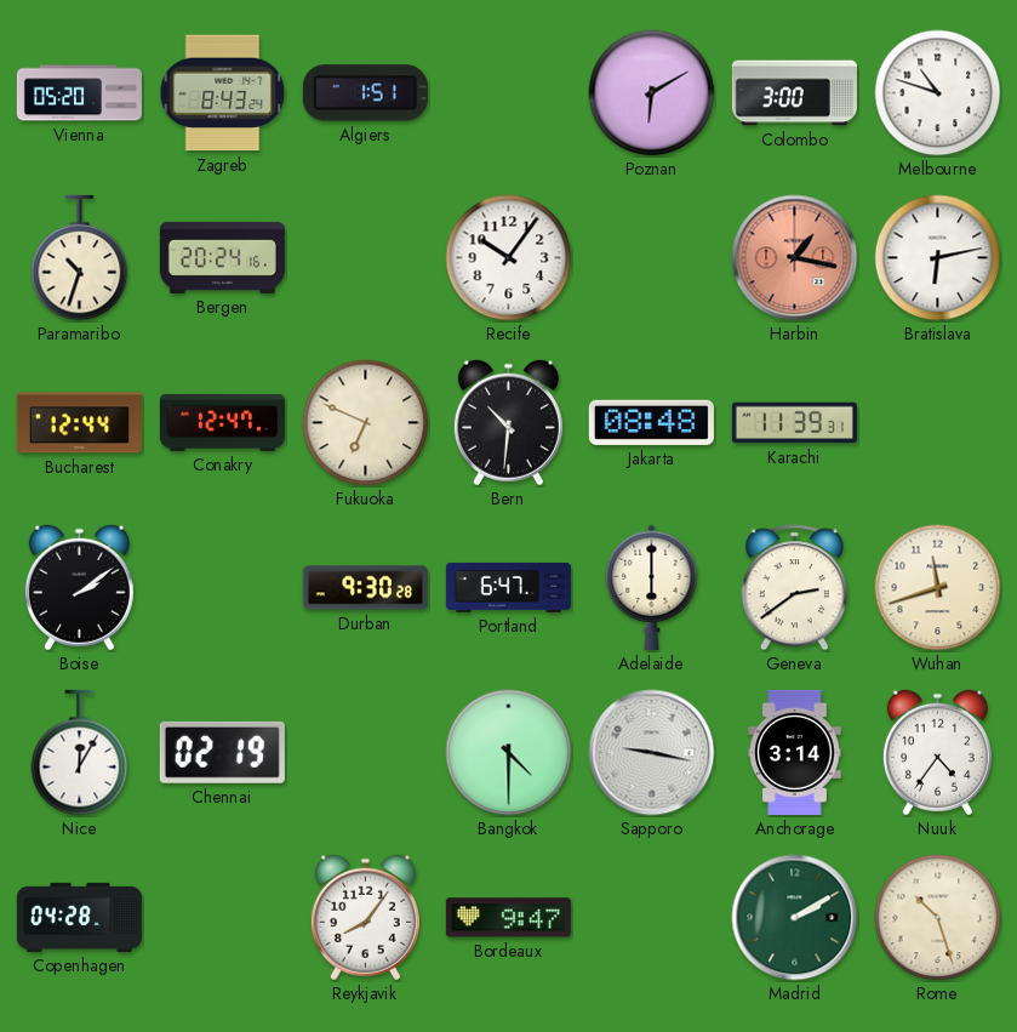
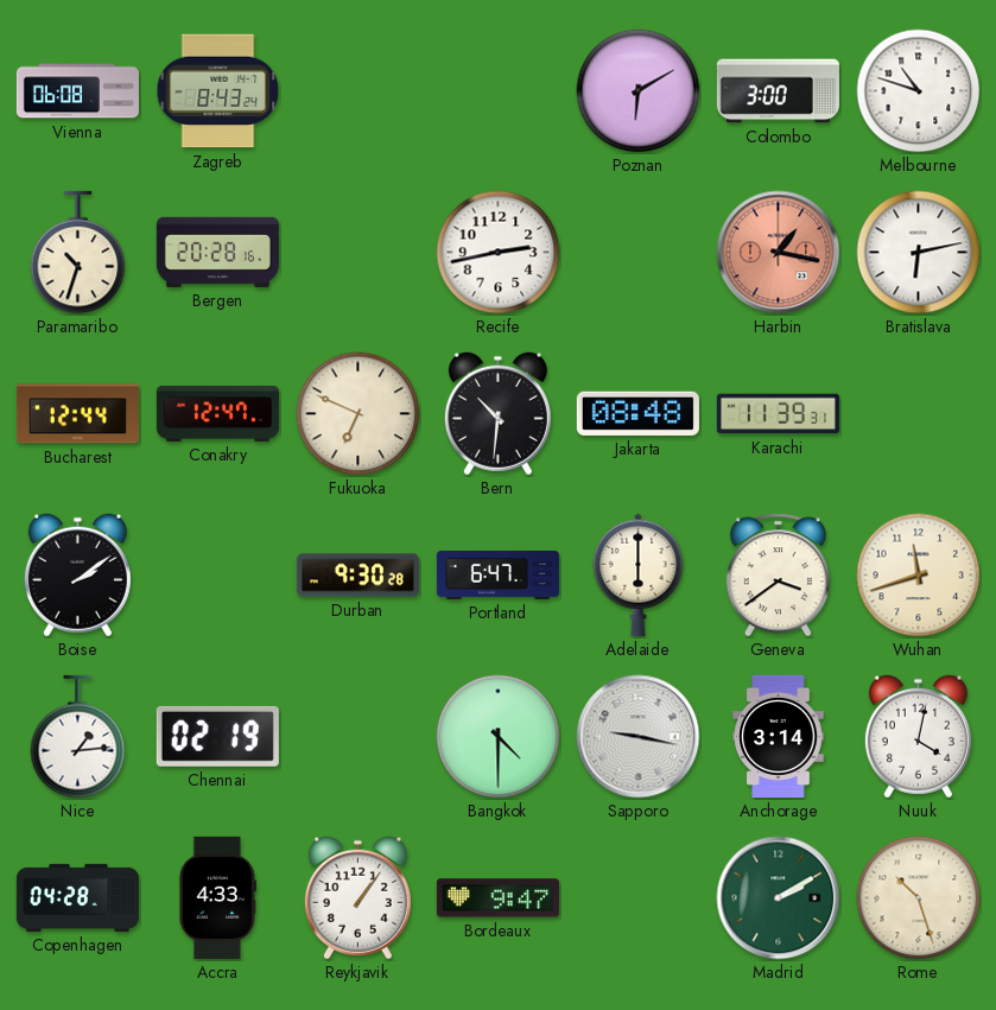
Vienna: 05:20 -> 06:08 (77, 91)
Algiers: 1:51 -> none (365, 93)
Bergen: 20:24 -> 20:28 (217, 252)
Recife: 10:06 -> 2:43 (499, 253)
Geneva: 2:39 -> 3:39 (778, 576)
Nice: 12:05 -> 1:14 (78, 737)
Nuuk: 4:36 -> 4:02 (918, 737)
Accra: none -> 4:33 (217, 897)
Reykjavik: 8:06 -> 1:06 (357, 898)
